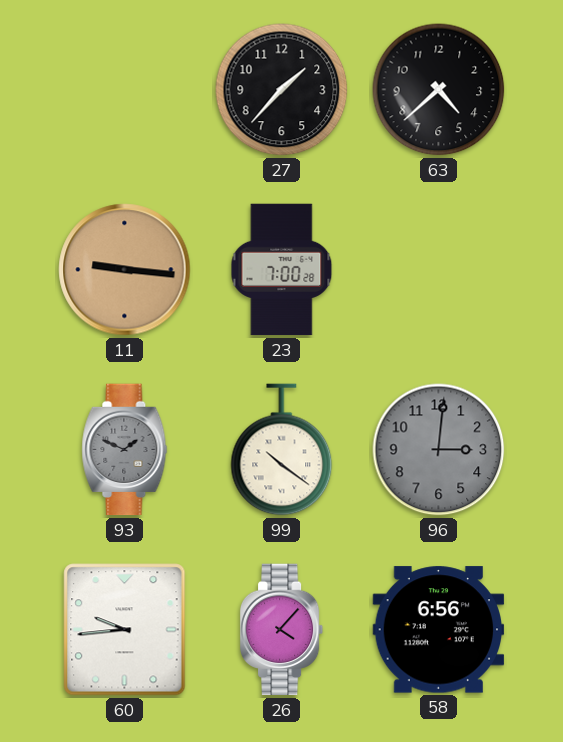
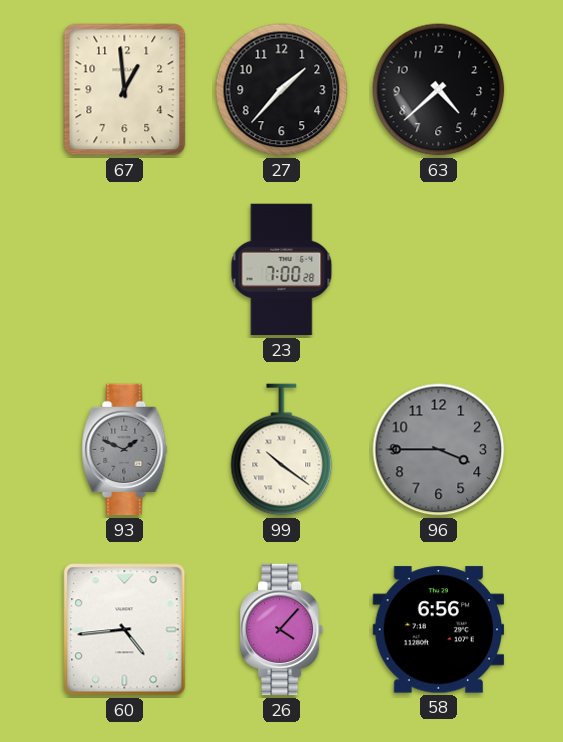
67: none -> 12:59 (125, 90)
11: 9:16 -> none (125, 270)
96: 3:01 -> 3:45 (439, 450)
60: 9:44 -> 4:44 (125, 630)
